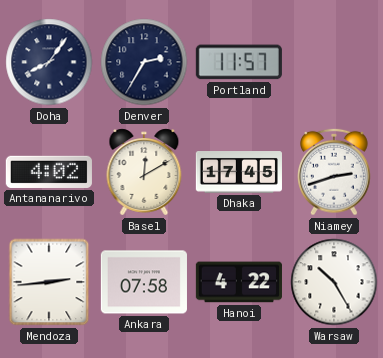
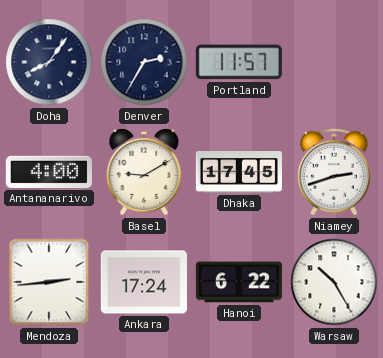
Antananarivo: 4:02 -> 4:00 (49, 172)
Basel: 12:10 -> 9:10 (144, 172)
Ankara: 07:58 -> 17:24 (144, 282)
Hanoi: 4:22 -> 6:22 (239, 282)
